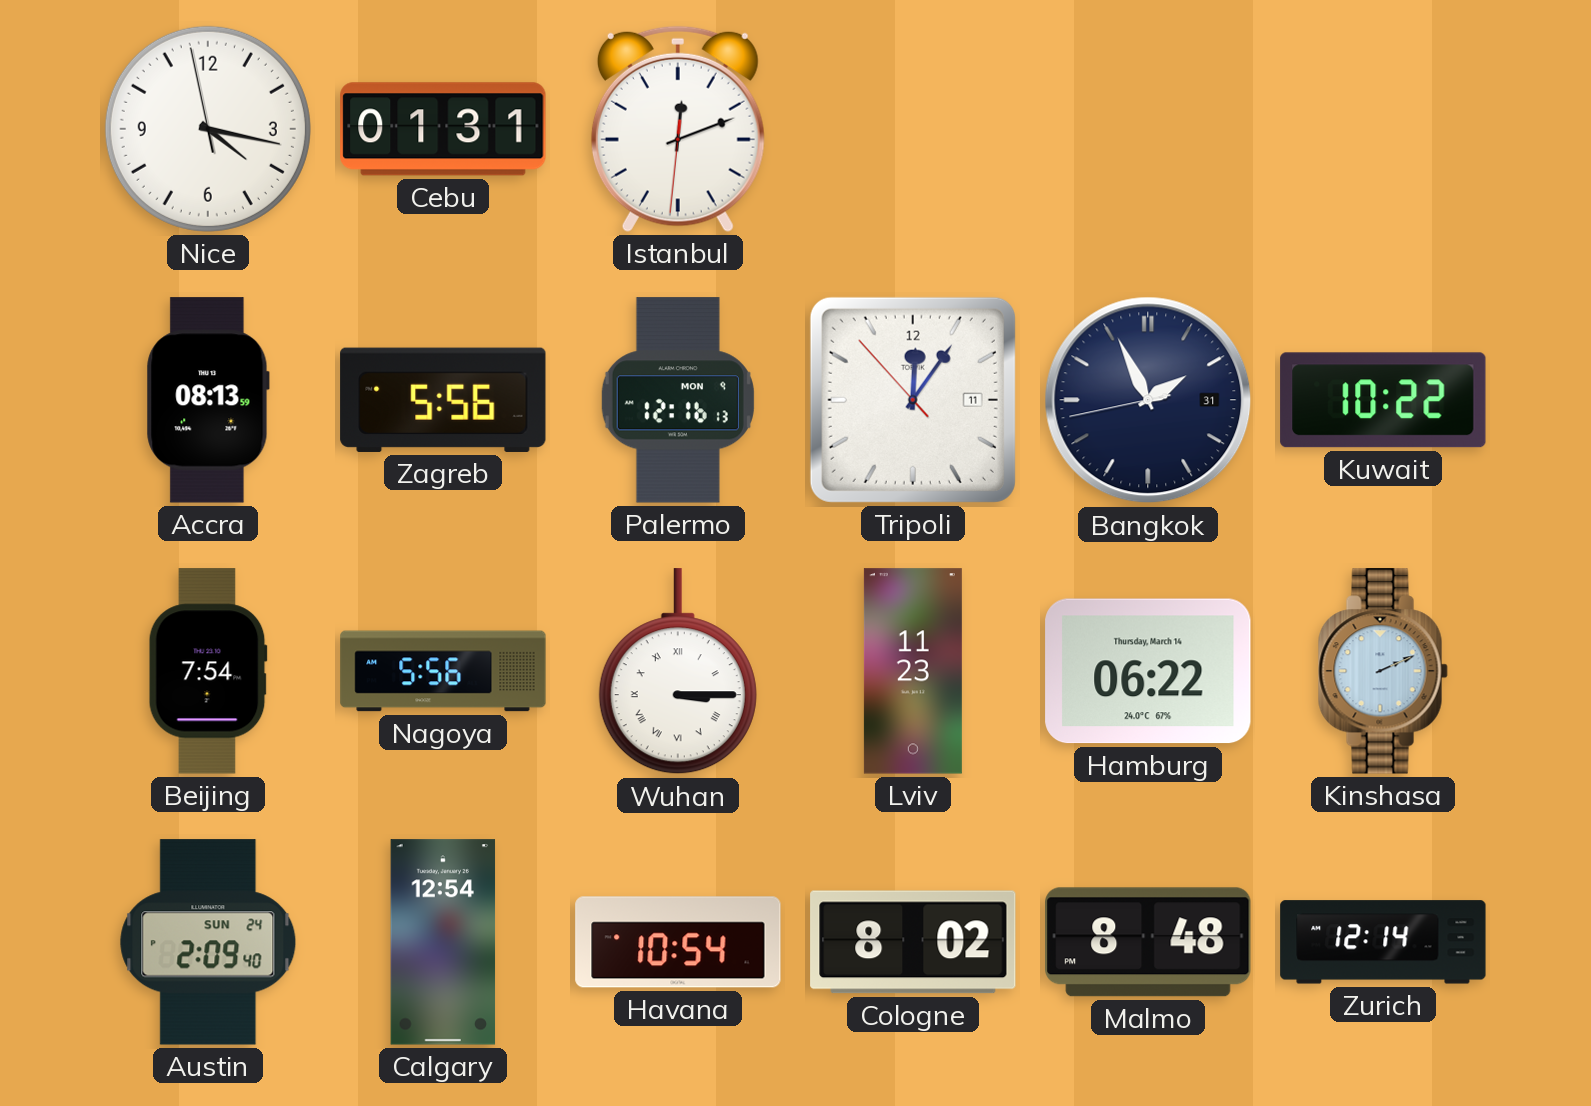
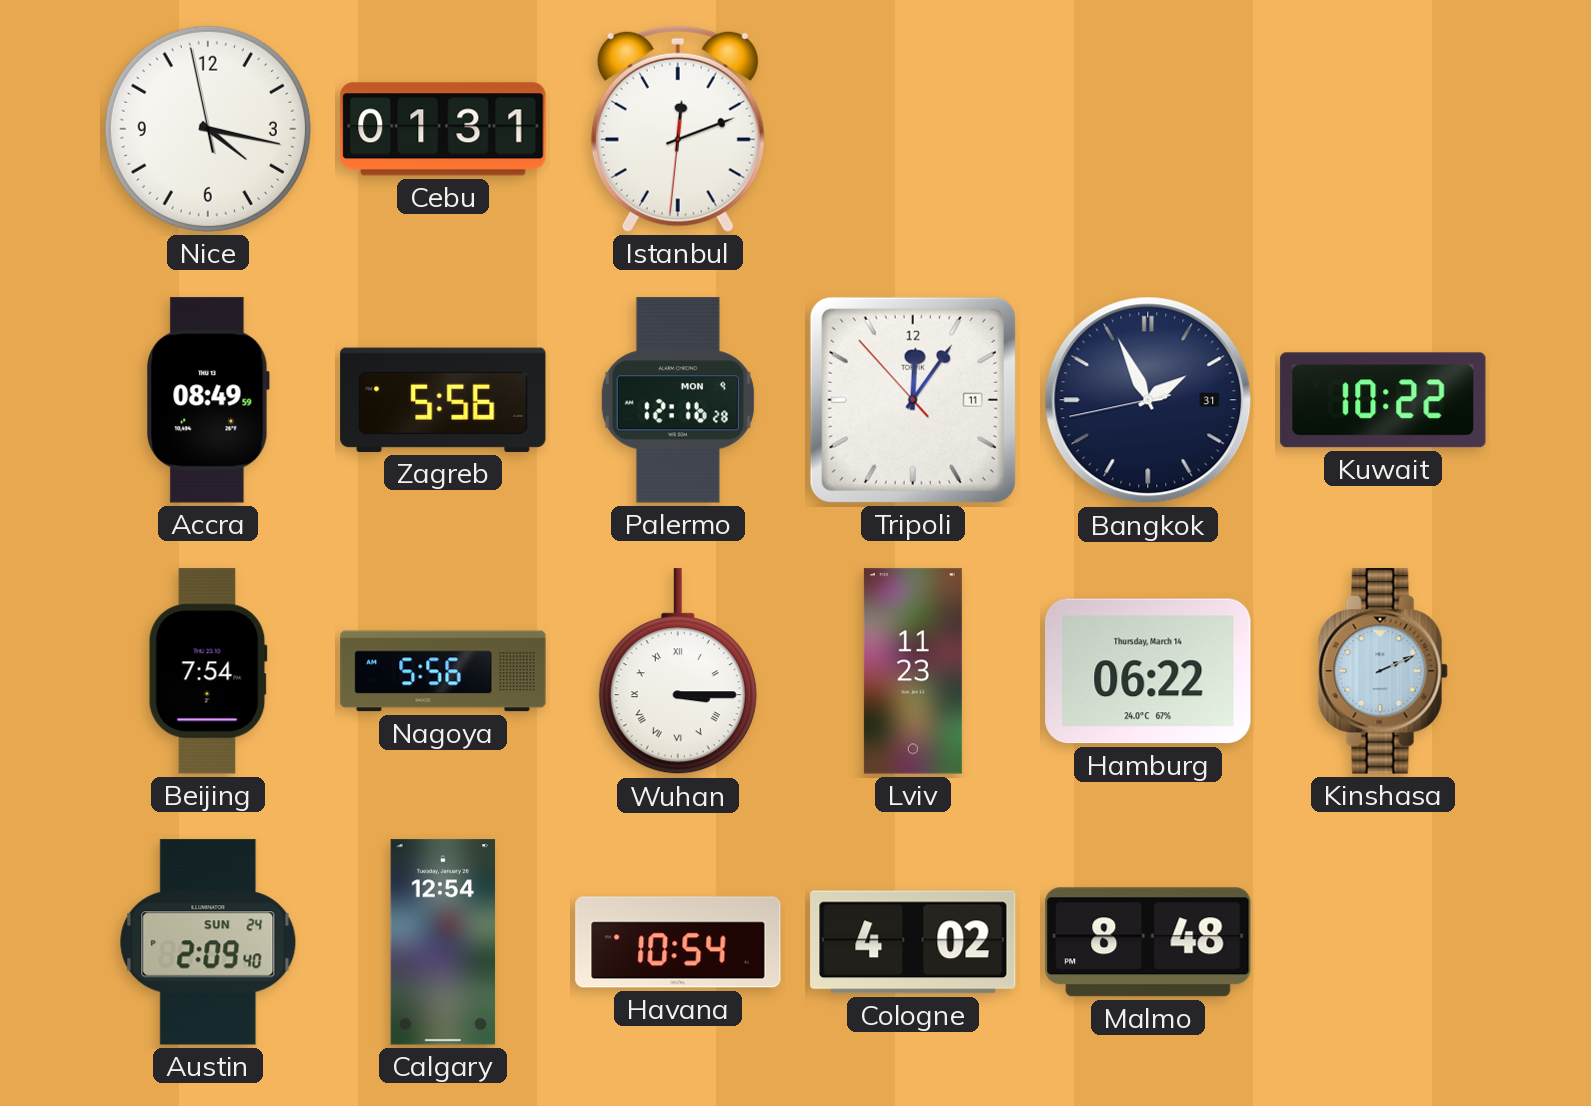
Accra: 08:13 -> 08:49 (208, 400)
Palermo: 12:16:13 -> 12:16:28 (678, 400)
Cologne: 8:02 -> 4:02 (913, 942)
Zurich: 12:14 -> none (1383, 942)
